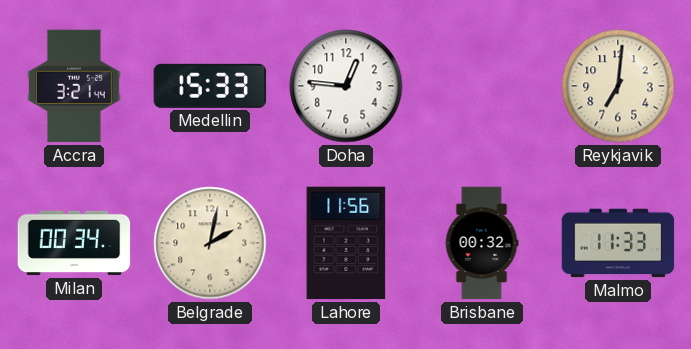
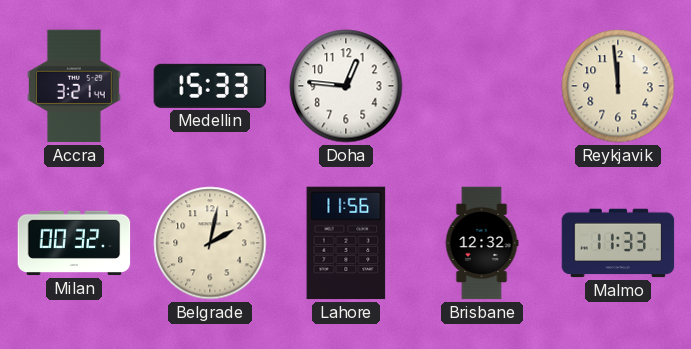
Reykjavik: 7:01 -> 11:59 (618, 86)
Milan: 00:34 -> 00:32 (74, 243)
Brisbane: 00:32 -> 12:32 (482, 243)
